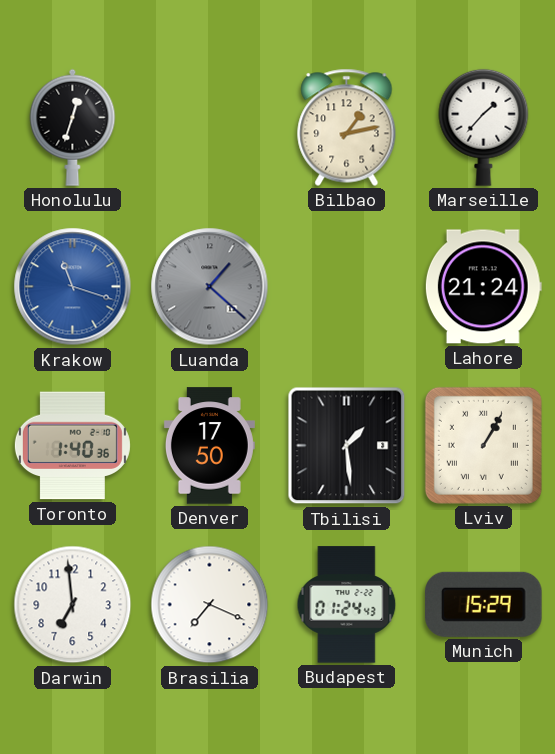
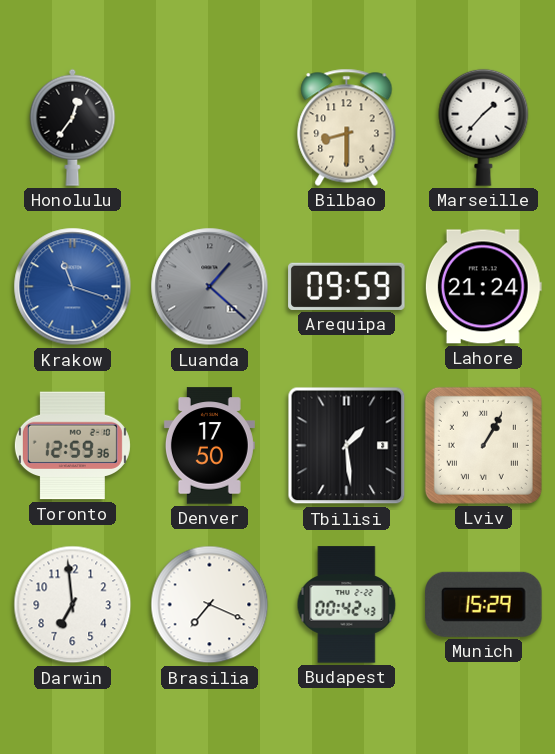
Honolulu: 12:33 -> 12:36 (73, 127)
Bilbao: 1:13 -> 8:30 (347, 127)
Arequipa: none -> 09:59 (347, 286)
Toronto: 1:40 -> 12:59 (72, 446)
Budapest: 01:24 -> 00:42 (347, 605)
